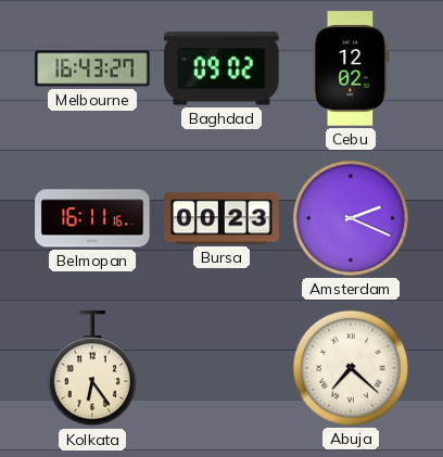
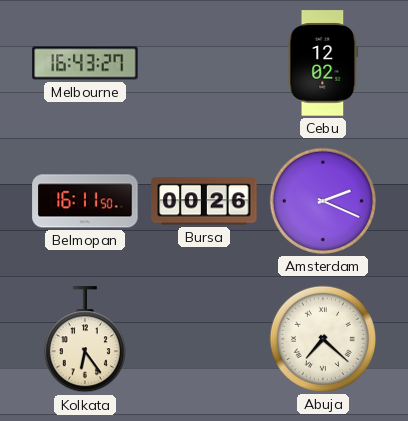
Baghdad: 09:02 -> none (221, 68)
Belmopan: 16:11:16 -> 16:11:50 (85, 201)
Bursa: 00:23 -> 00:26 (204, 201)
